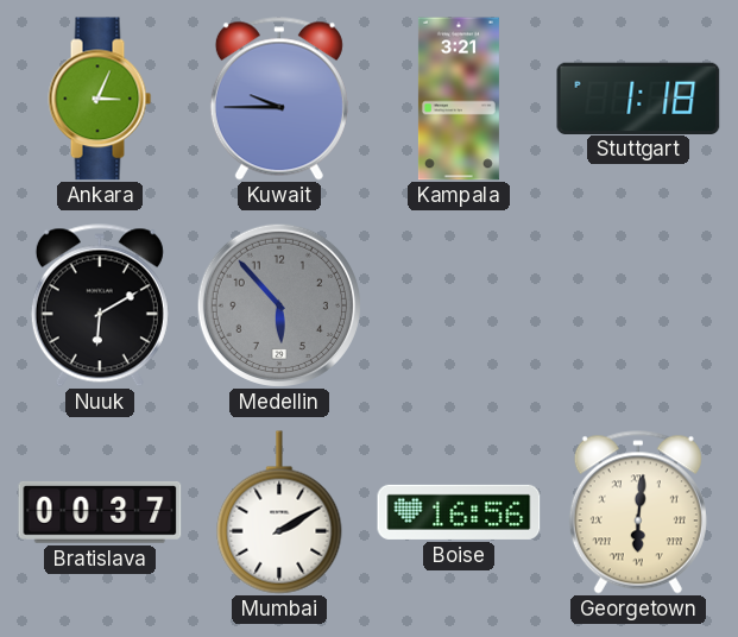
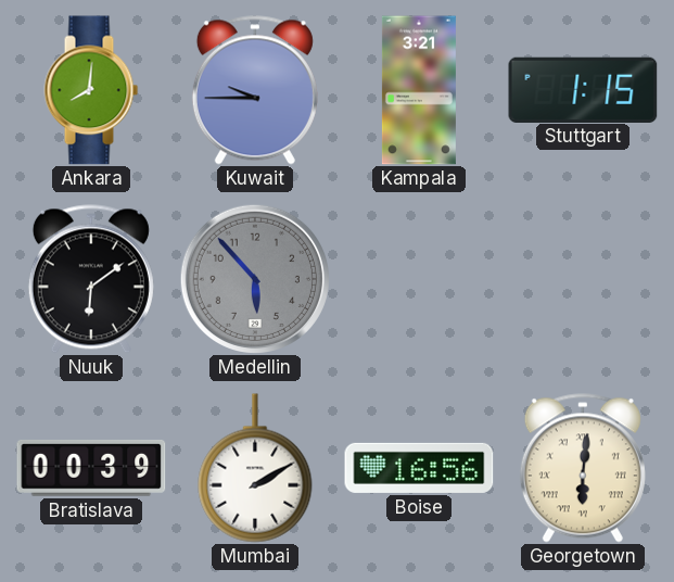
Ankara: 3:04 -> 8:01 (91, 90)
Stuttgart: 1:18 -> 1:15 (583, 89)
Nuuk: 6:10 -> 6:09 (91, 279)
Bratislava: 00:37 -> 00:39 (91, 468)
